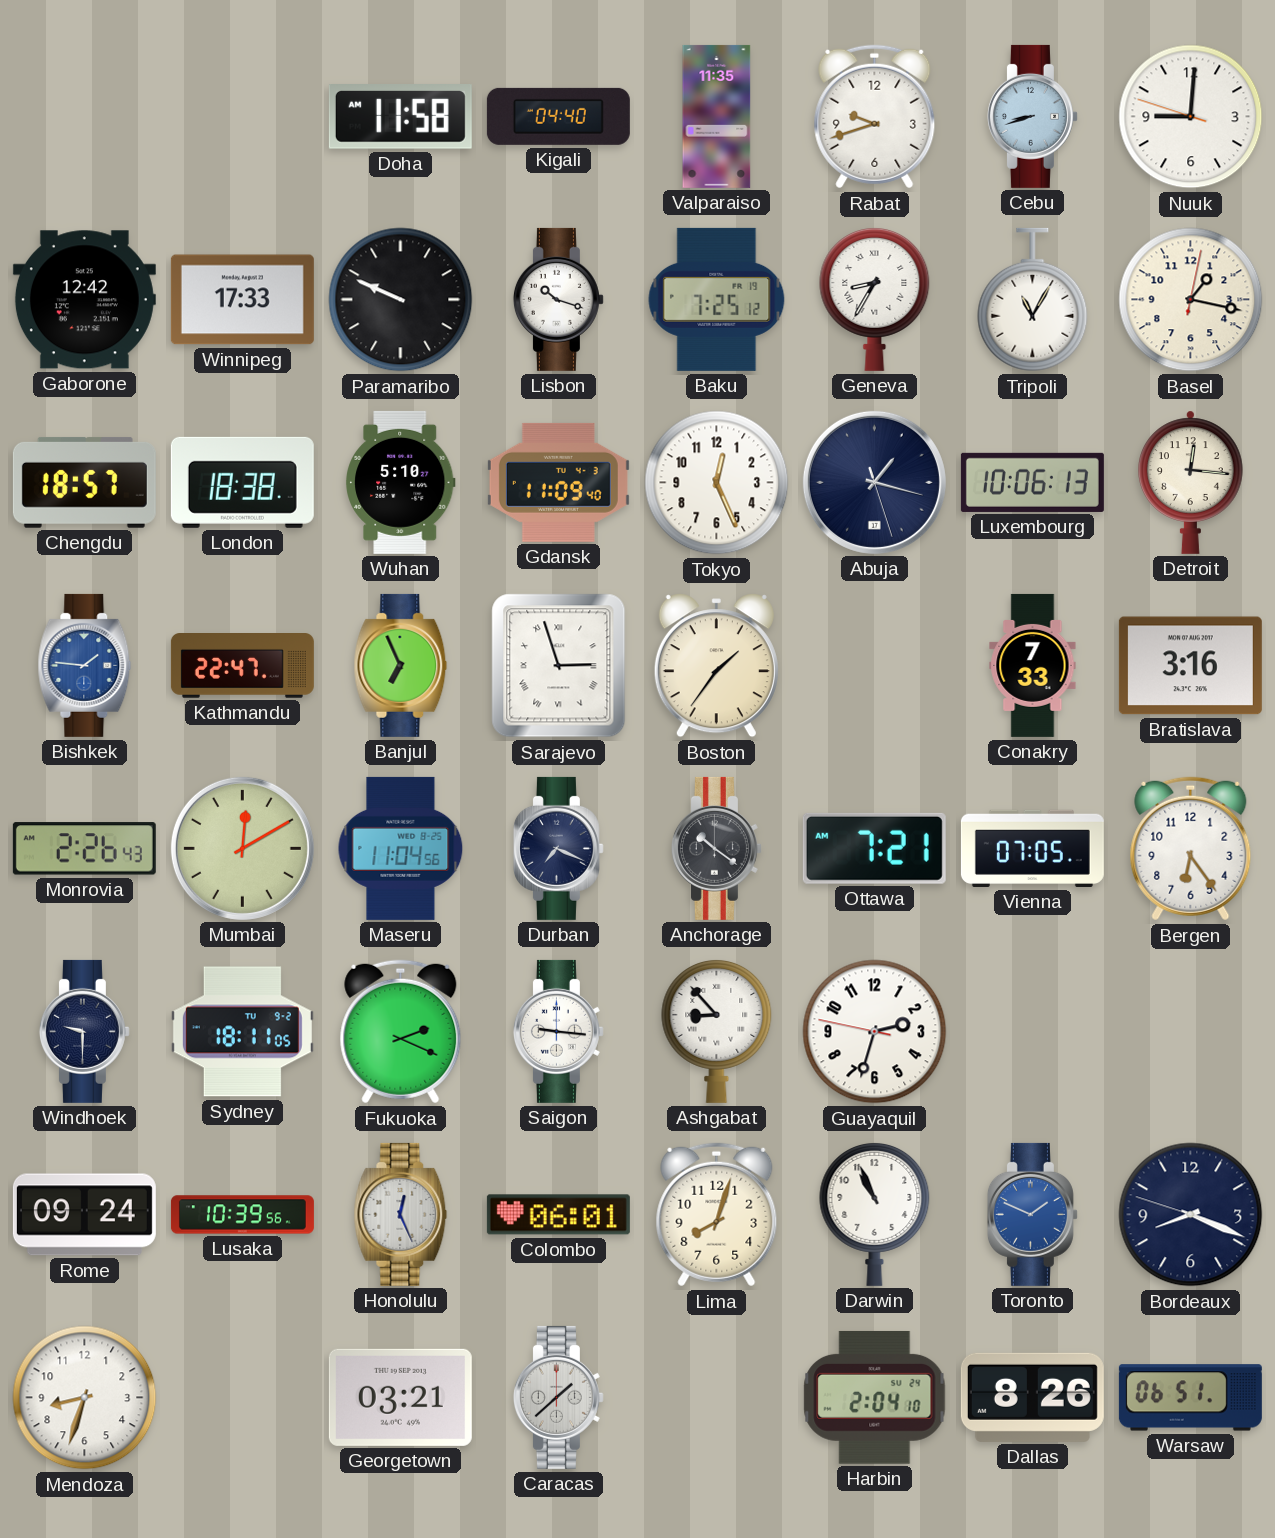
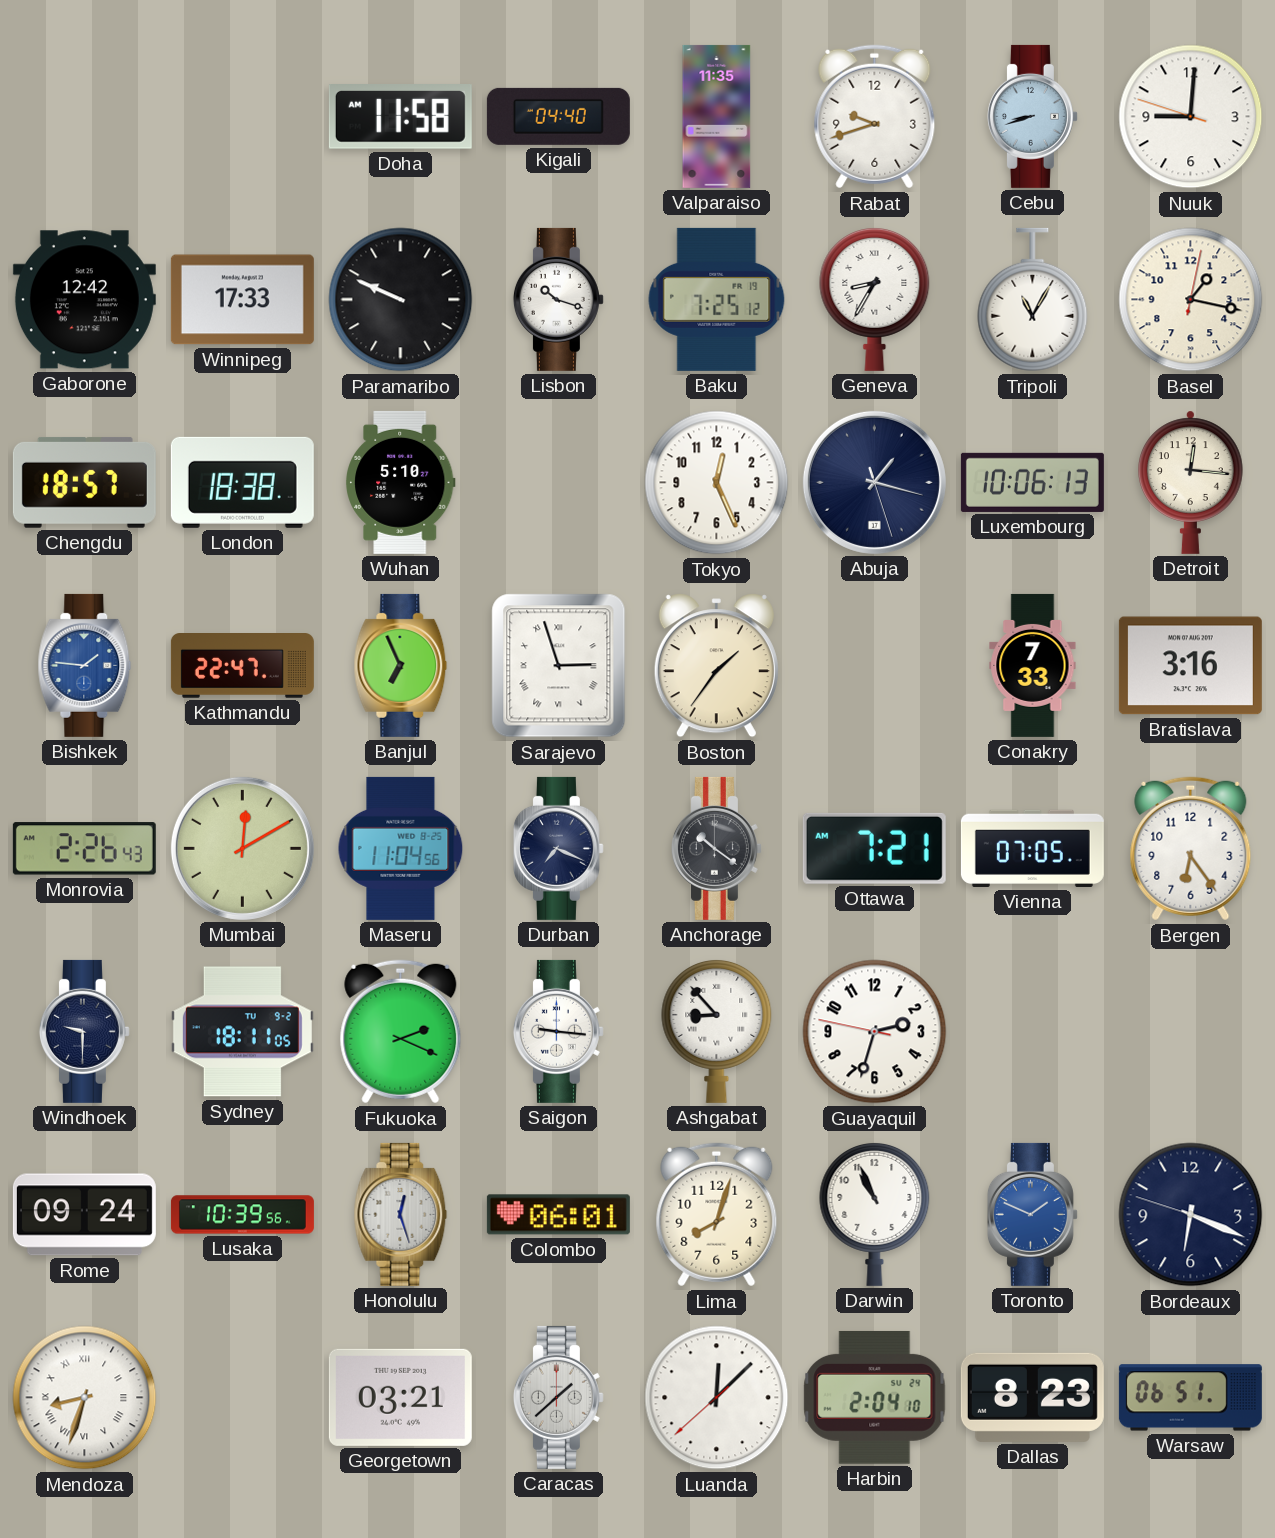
Gdansk: 11:09 -> none (558, 482)
Honolulu: 12:26 -> 12:27 (401, 1214)
Bordeaux: 8:18 -> 6:18 (1191, 1215)
Mendoza numerals: Arabic -> Roman (85, 1398)
Luanda: none -> 12:07 (717, 1398)
Dallas: 8:26 -> 8:23 (1032, 1397)
